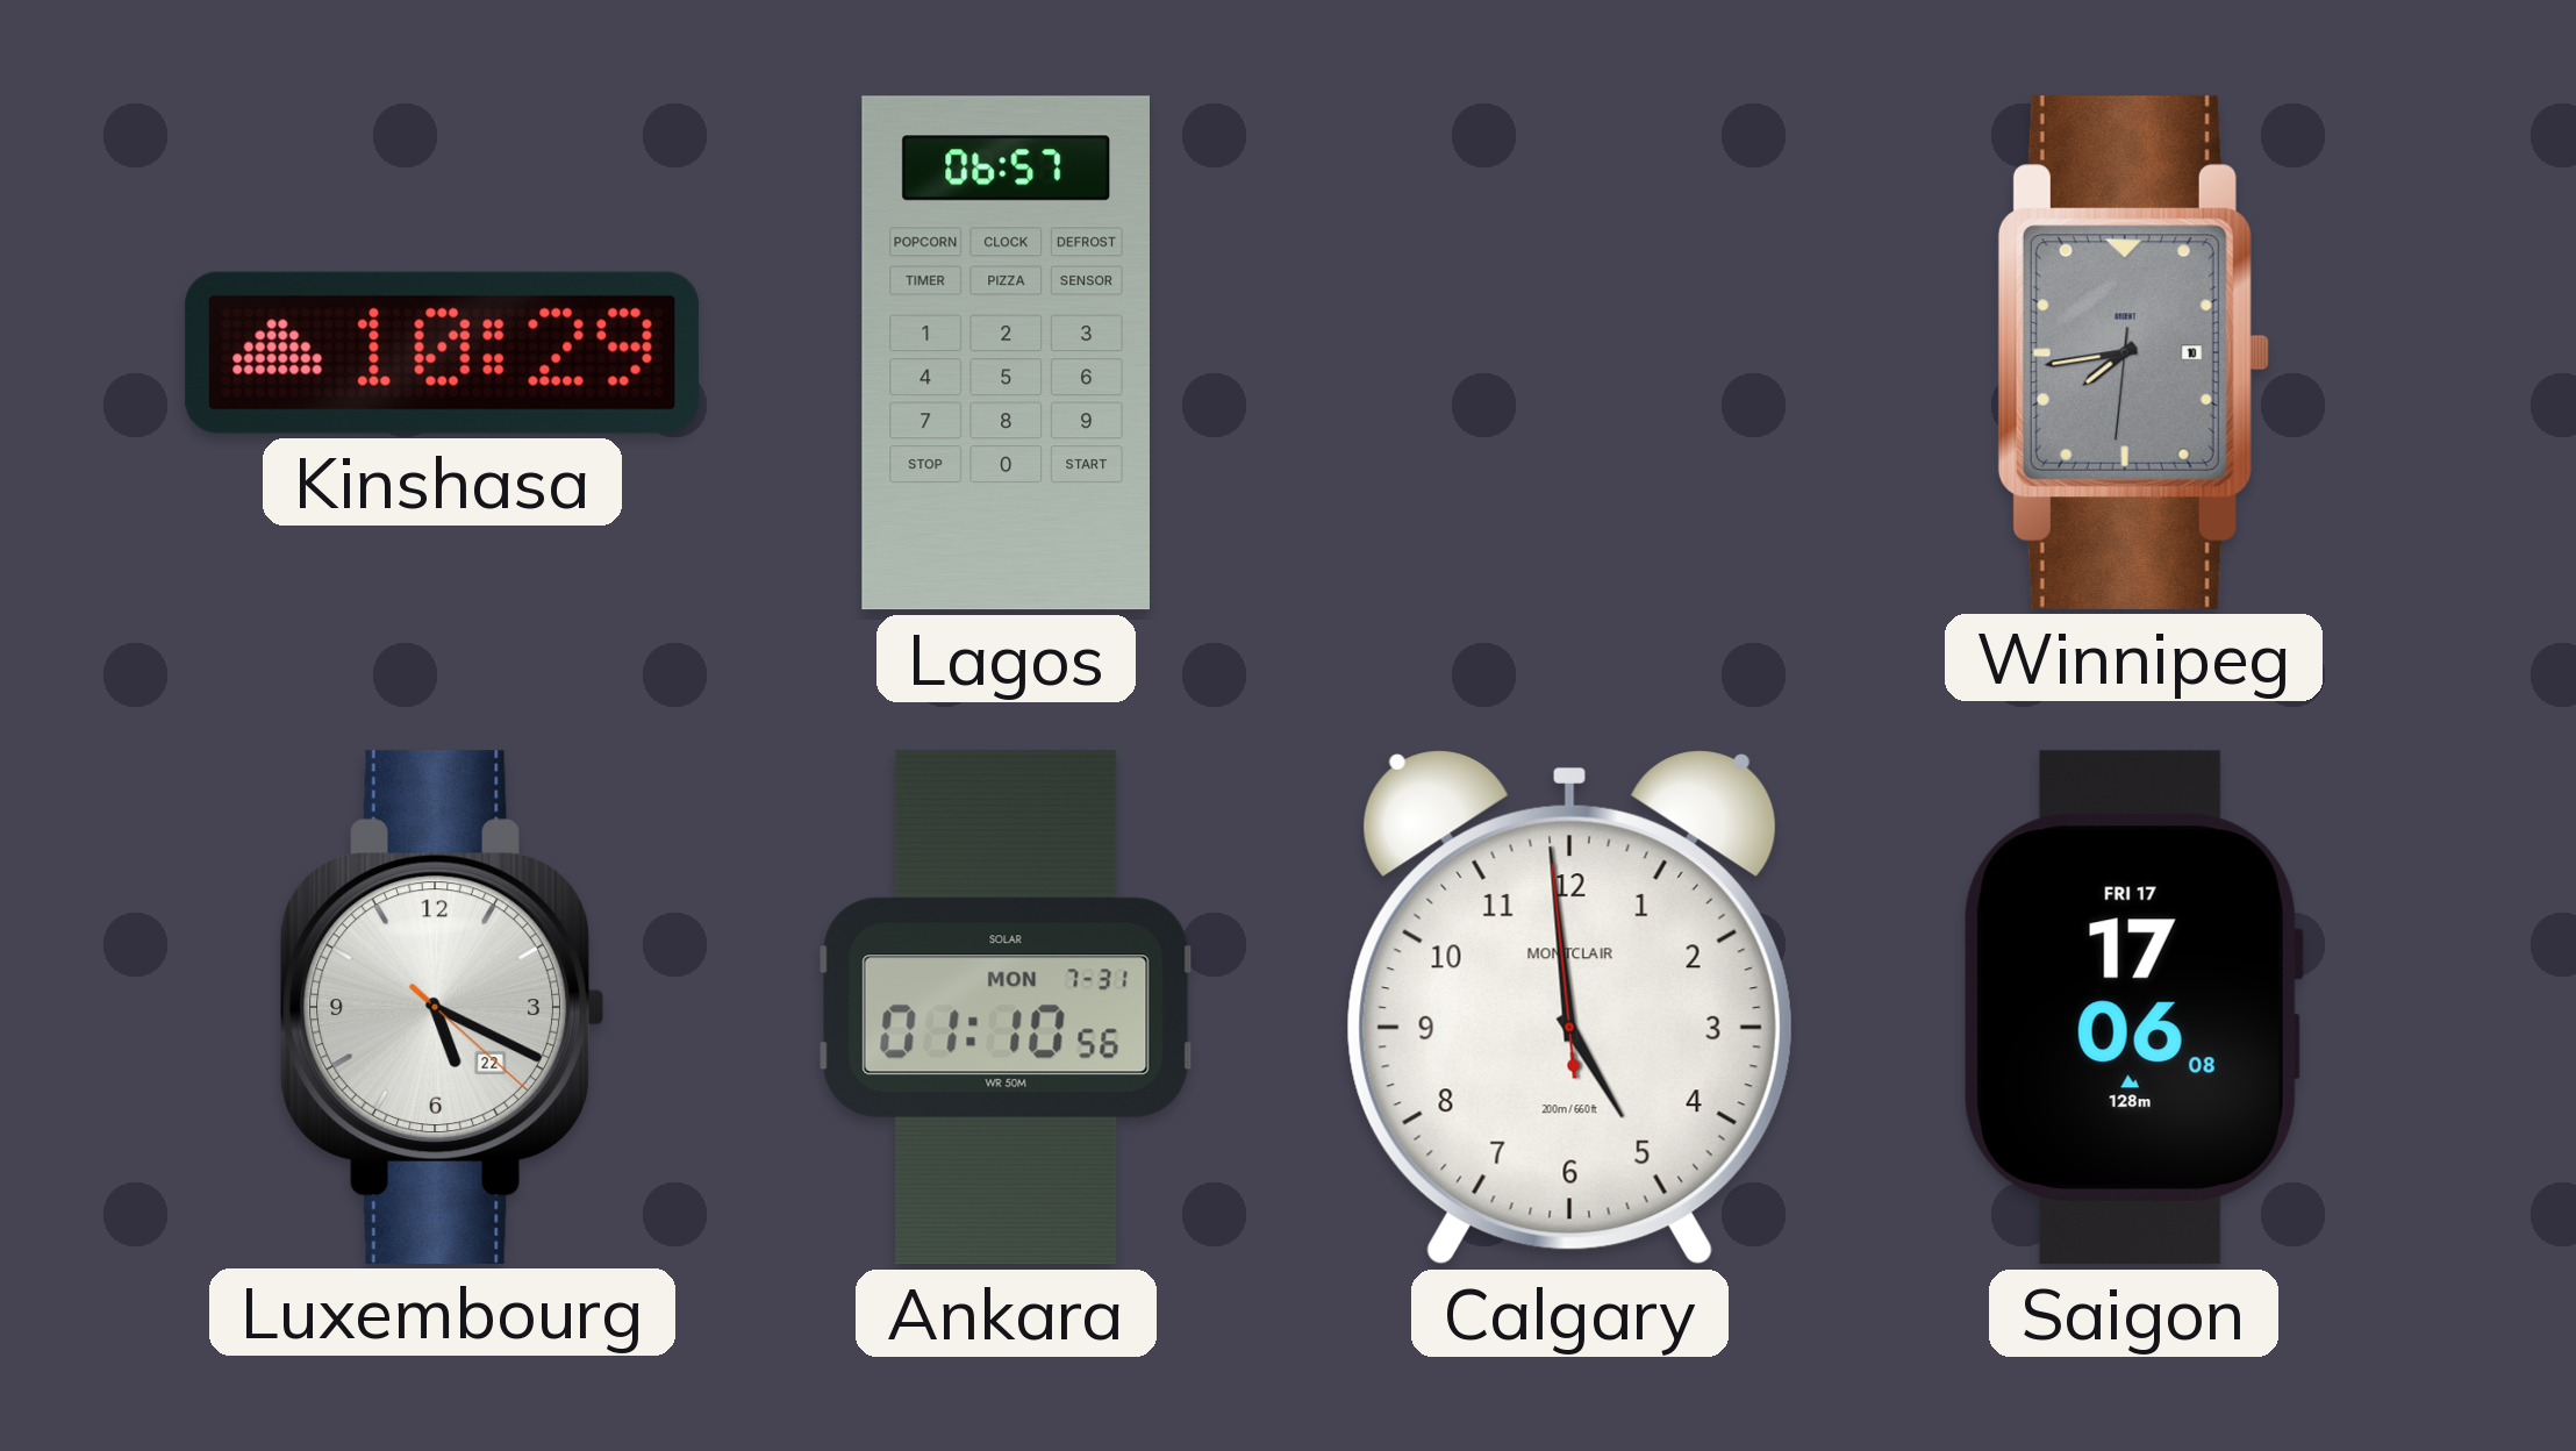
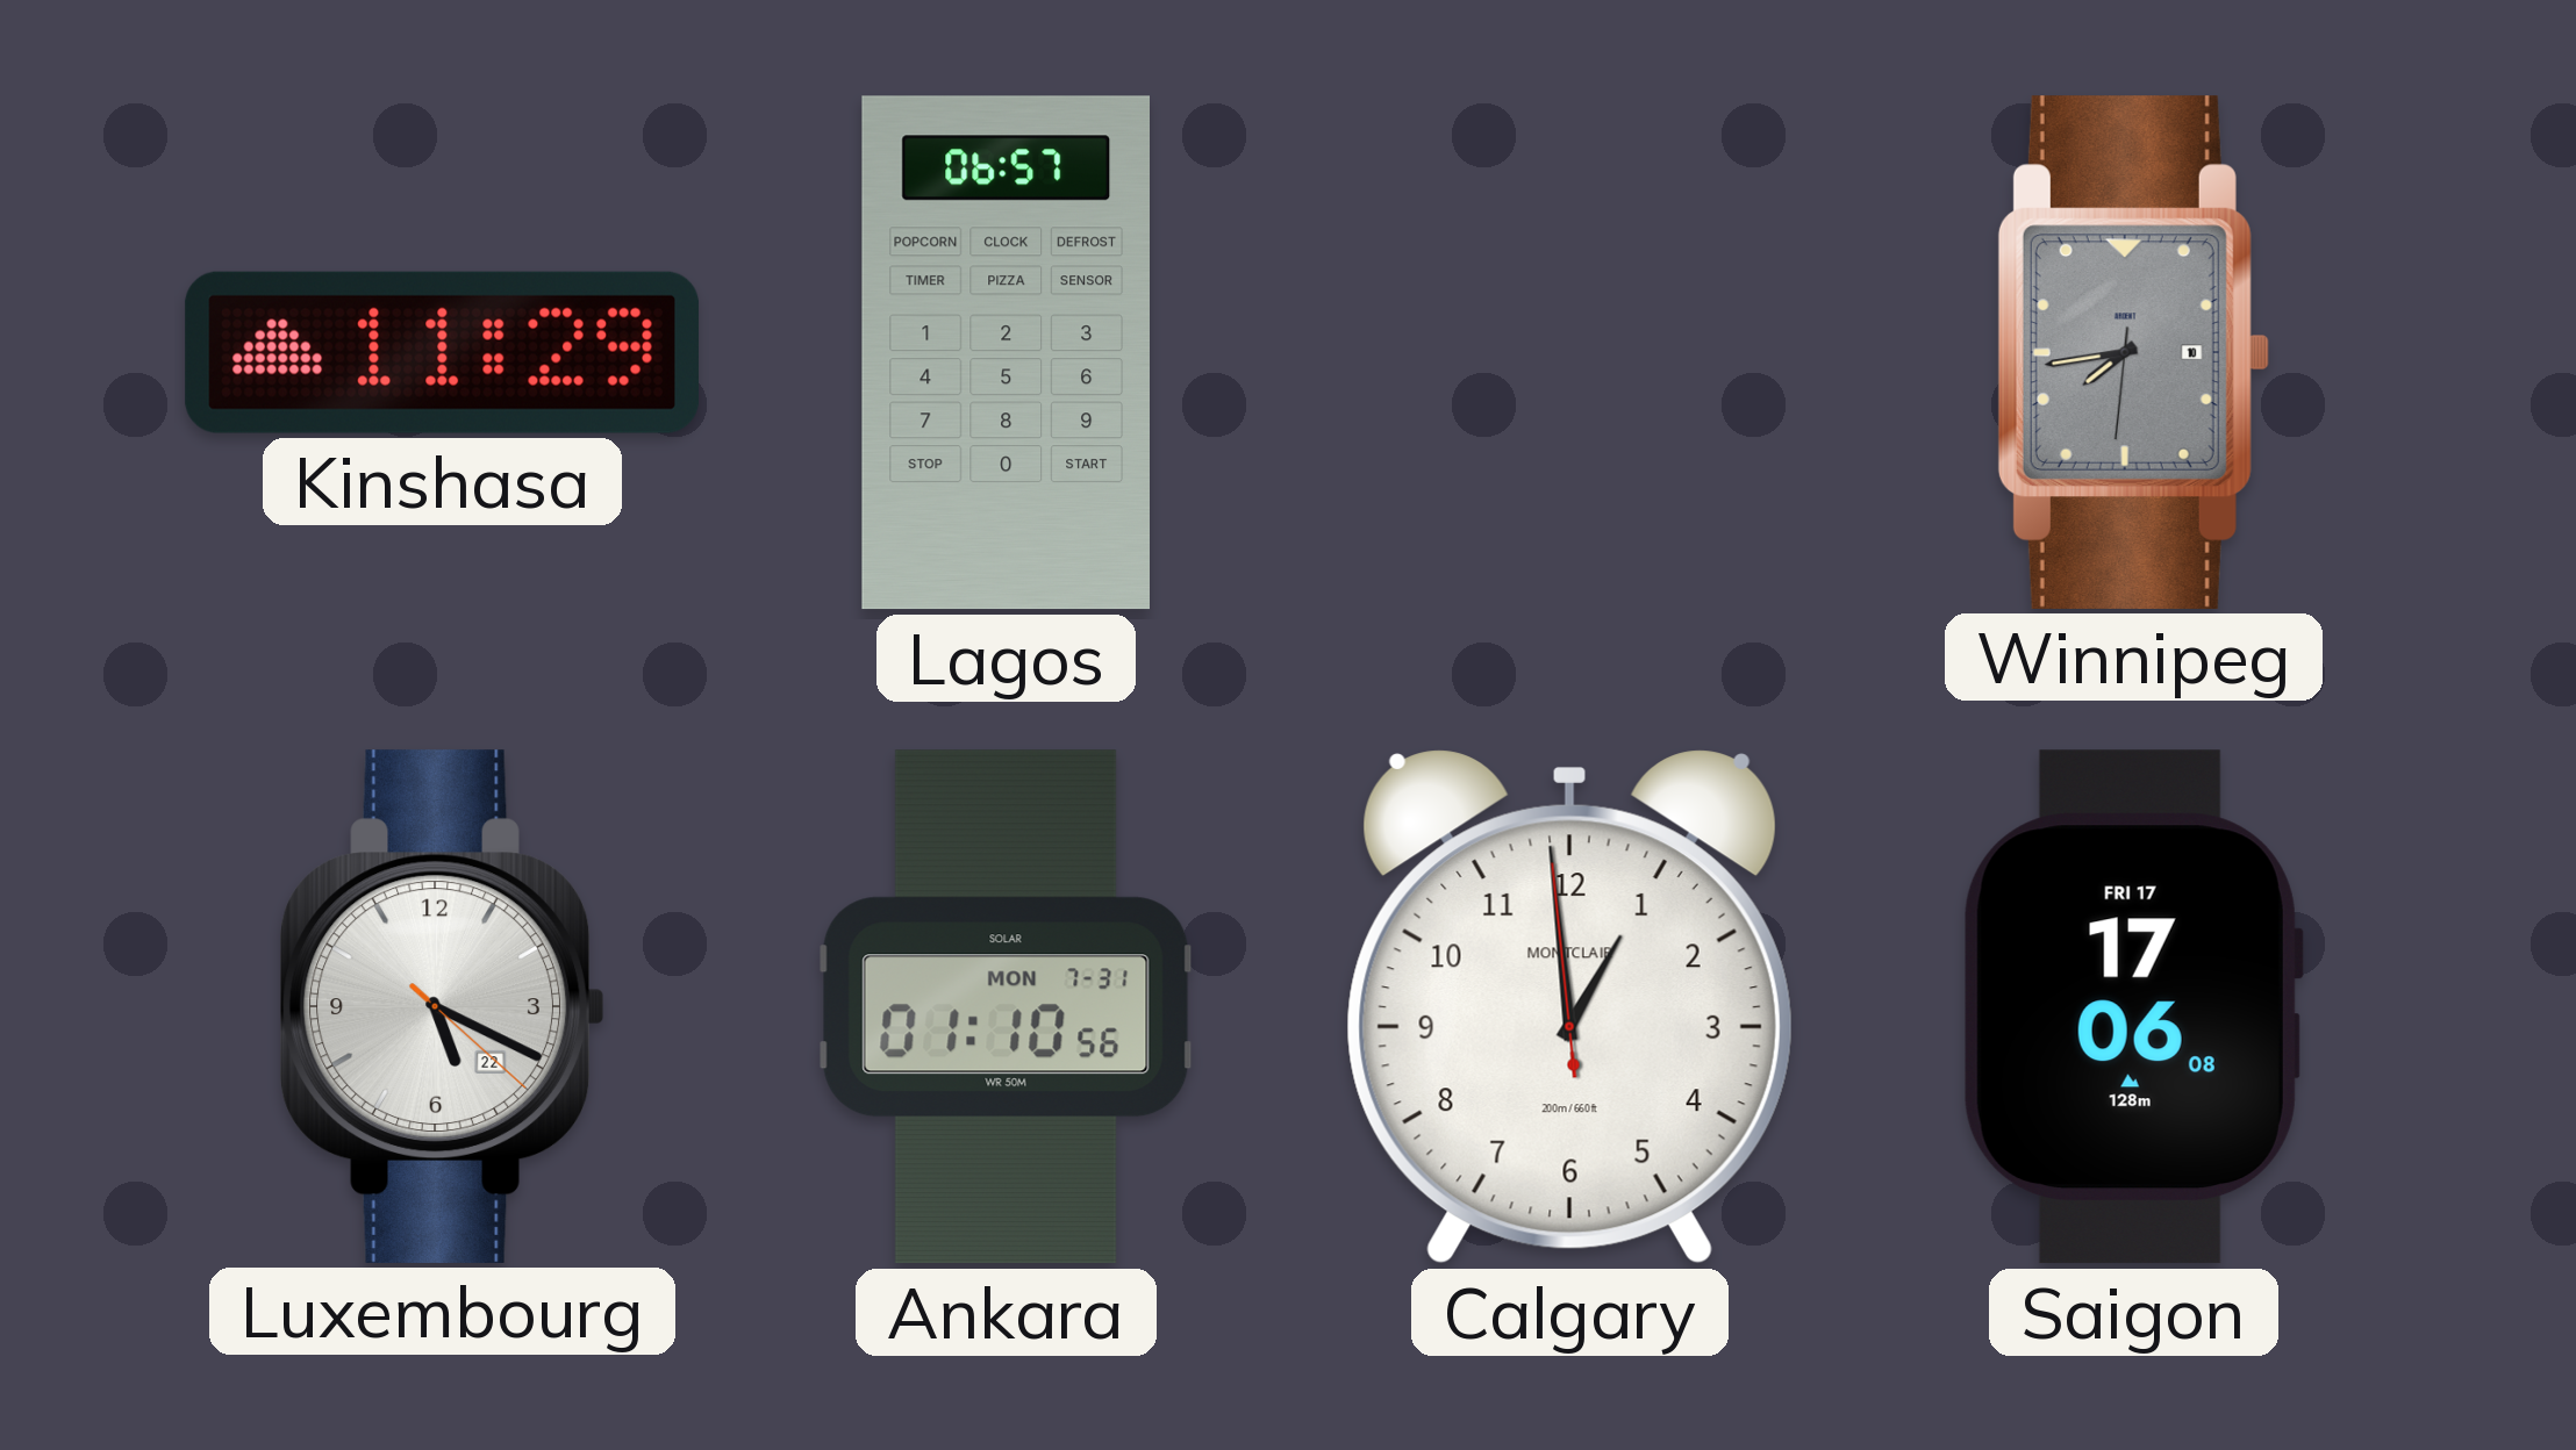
Kinshasa: 10:29 -> 11:29 (442, 352)
Calgary: 4:58 -> 12:58 (1569, 1007)
